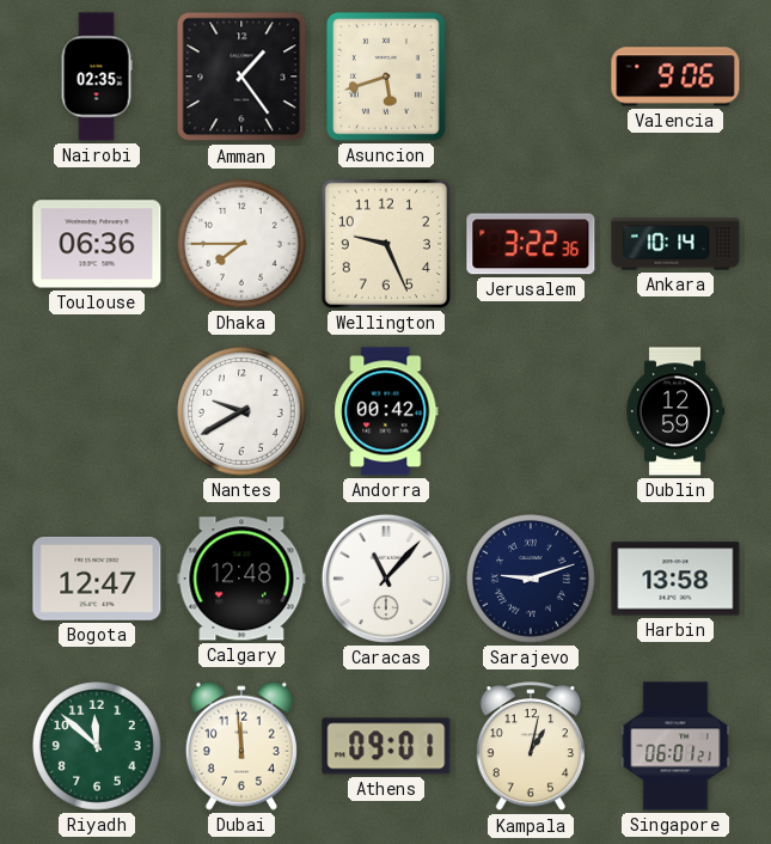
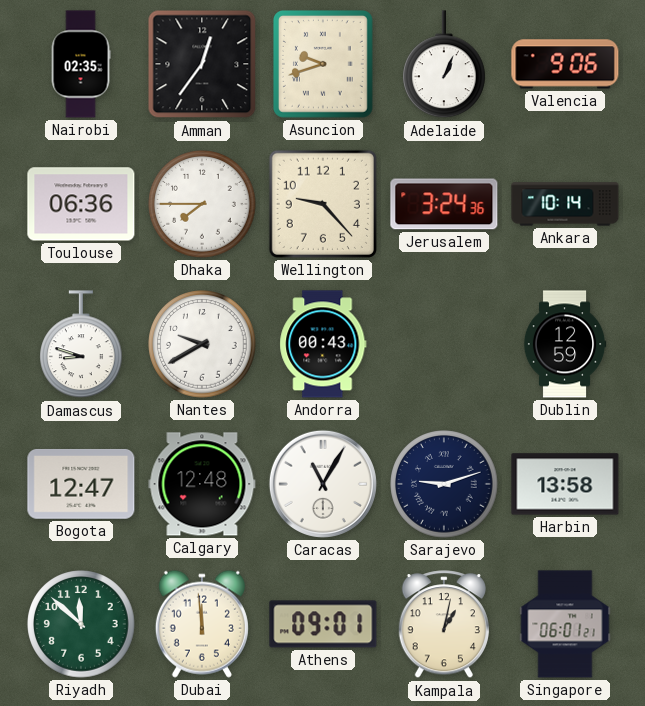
Amman: 1:24 -> 12:36 (202, 64)
Asuncion: 5:42 -> 9:42 (323, 64)
Adelaide: none -> 1:04 (445, 65)
Wellington: 9:26 -> 9:23 (323, 204)
Jerusalem: 3:22 -> 3:24 (444, 204)
Damascus: none -> 8:48 (82, 345)
Andorra: 00:42 -> 00:43 (323, 344)
Caracas: 11:07 -> 11:05 (323, 484)
